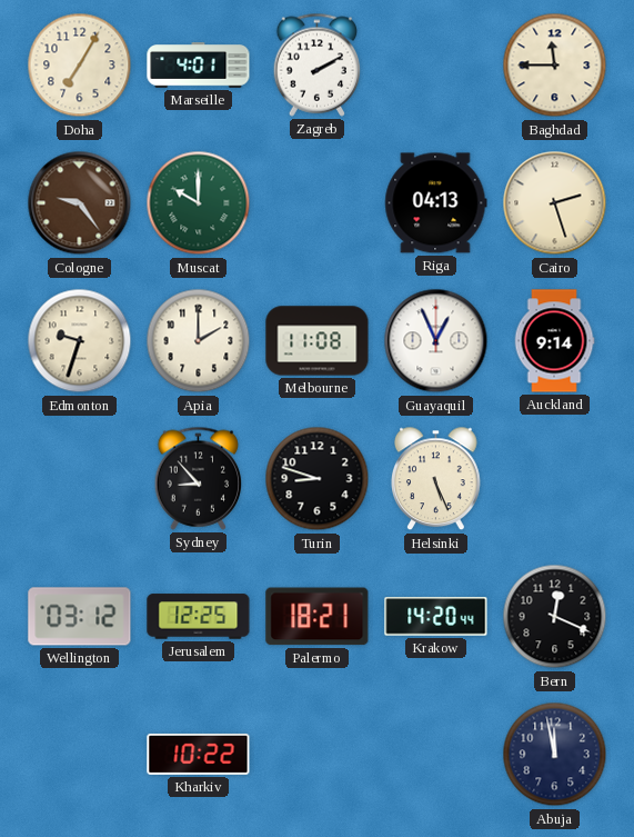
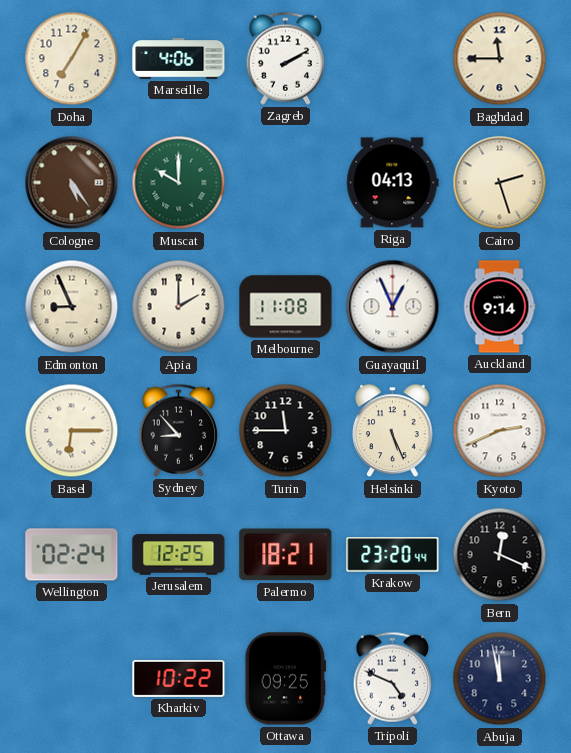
Marseille: 4:01 -> 4:06 (179, 59)
Cologne: 9:24 -> 5:24 (72, 183)
Edmonton: 9:33 -> 8:56 (72, 307)
Basel: none -> 6:15 (72, 431)
Turin: 8:48 -> 11:45 (286, 431)
Kyoto: none -> 2:41 (500, 431)
Wellington: 03:12 -> 02:24 (72, 555)
Krakow: 14:20 -> 23:20 (393, 555)
Ottawa: none -> 09:25 (285, 679)
Tripoli: none -> 4:49 (393, 678)
